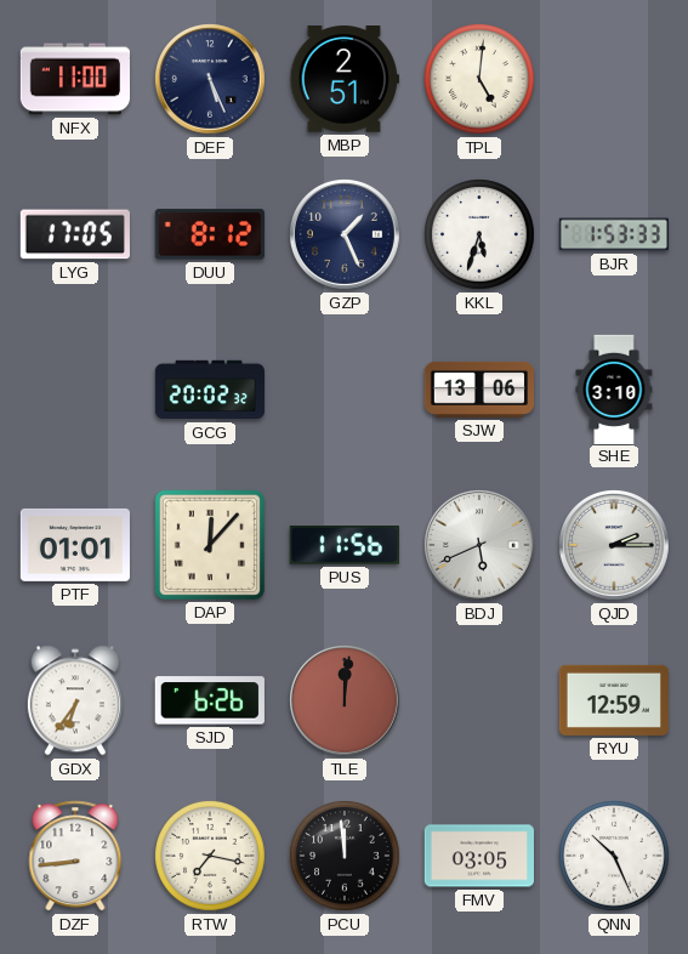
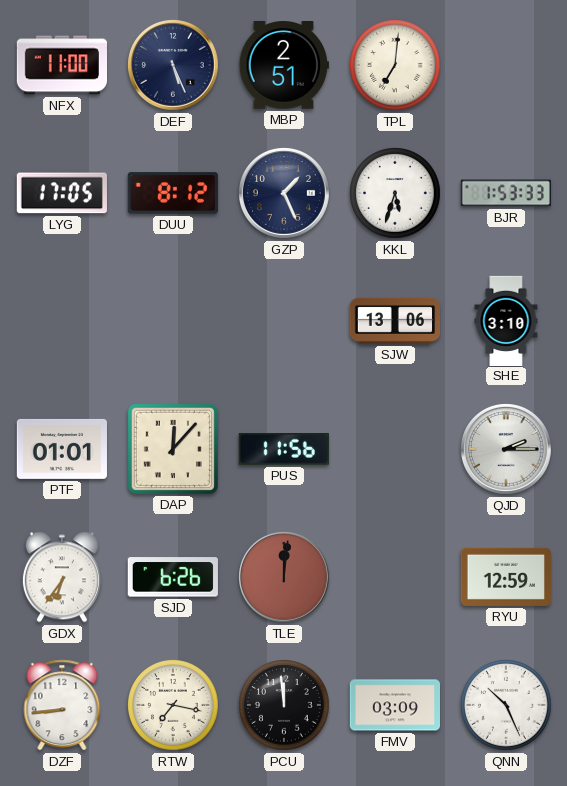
TPL: 5:01 -> 7:01 (396, 66)
GCG: 20:02 -> none (209, 390)
BDJ: 5:41 -> none (481, 546)
FMV: 03:05 -> 03:09 (394, 705)
